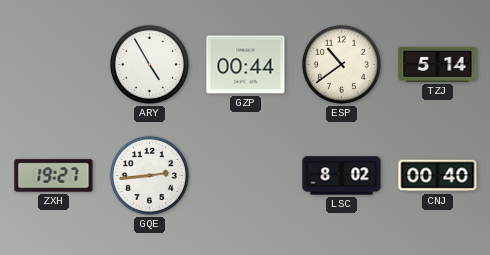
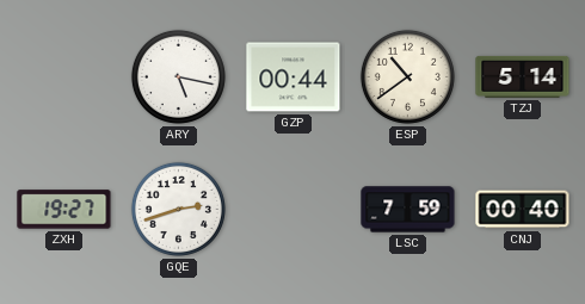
ARY: 4:55 -> 5:17 (178, 76)
GQE: 2:44 -> 2:42 (178, 209)
LSC: 8:02 -> 7:59 (408, 210)
